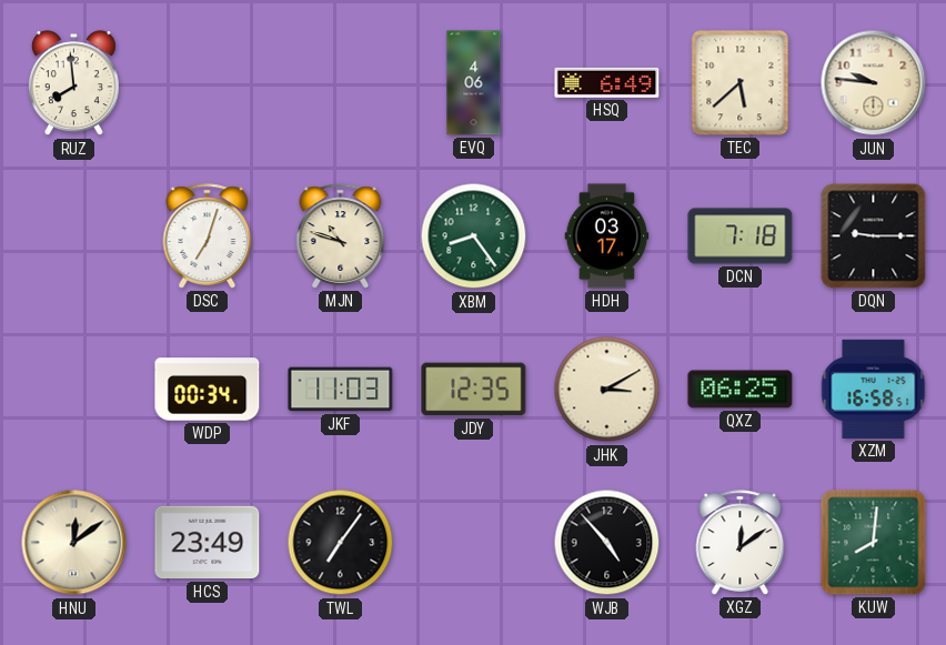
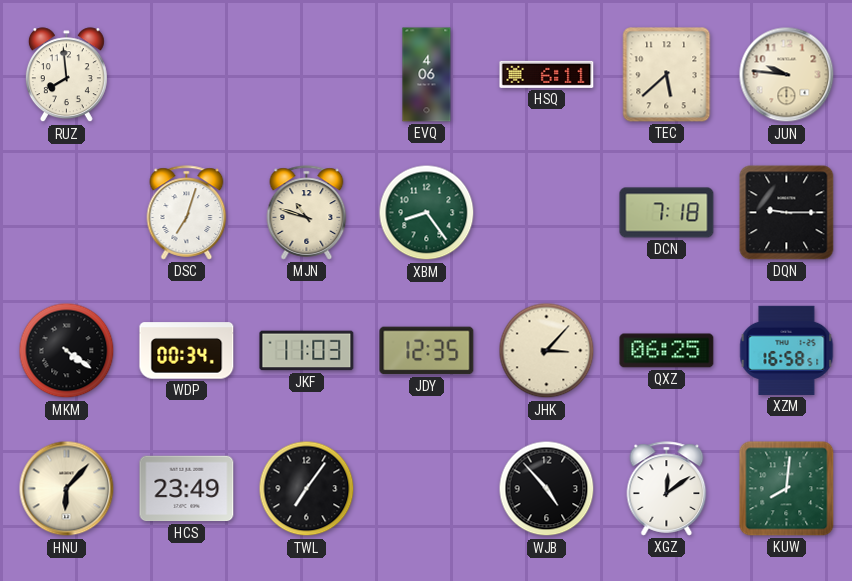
HSQ: 6:49 -> 6:11 (547, 74)
HDH: 03:17 -> none (607, 236)
MKM: none -> 4:21 (67, 351)
JHK: 3:10 -> 3:07 (547, 351)
HNU: 12:09 -> 6:07 (67, 489)
